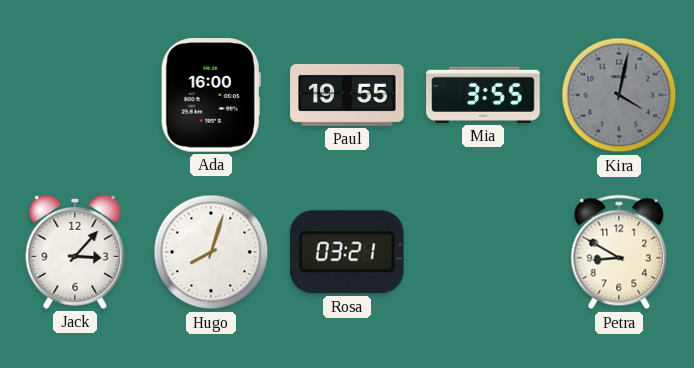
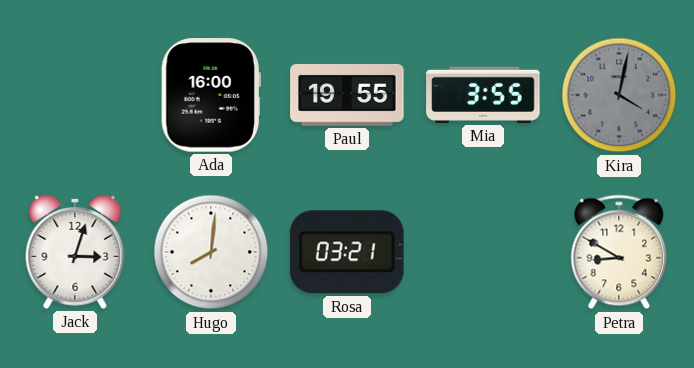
Jack: 3:07 -> 3:03 (75, 252)
Hugo: 8:03 -> 8:01 (211, 252)
